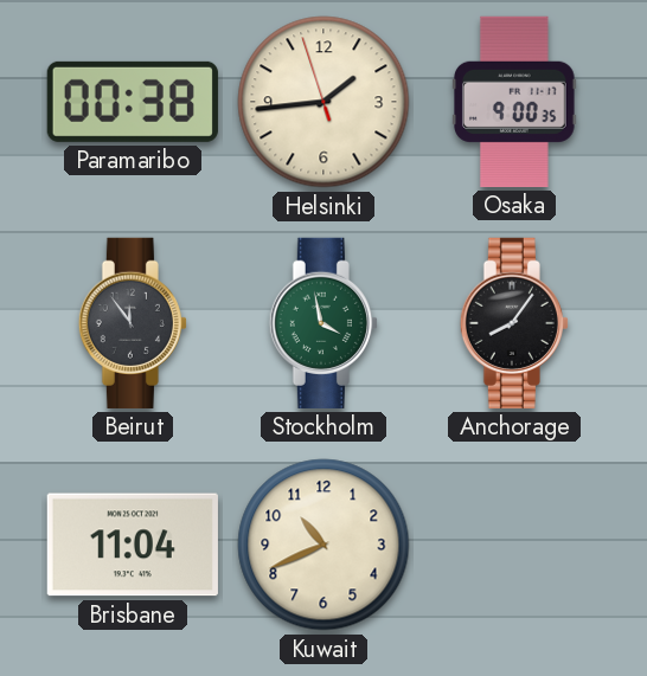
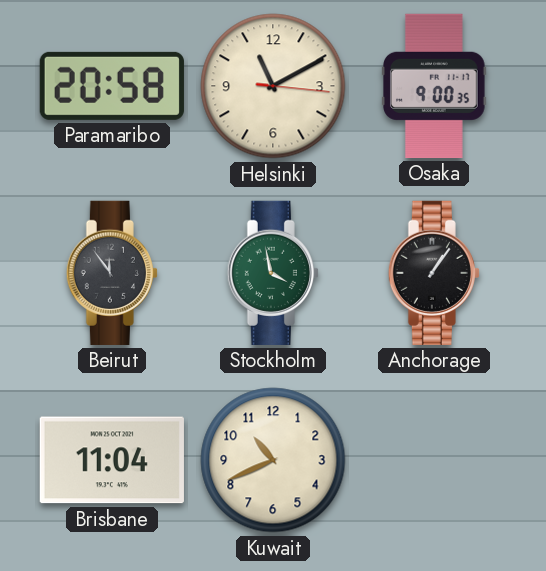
Paramaribo: 00:38 -> 20:58 (112, 86)
Helsinki: 1:43 -> 11:10 (273, 86)
Anchorage: 8:06 -> 1:06 (434, 273)
